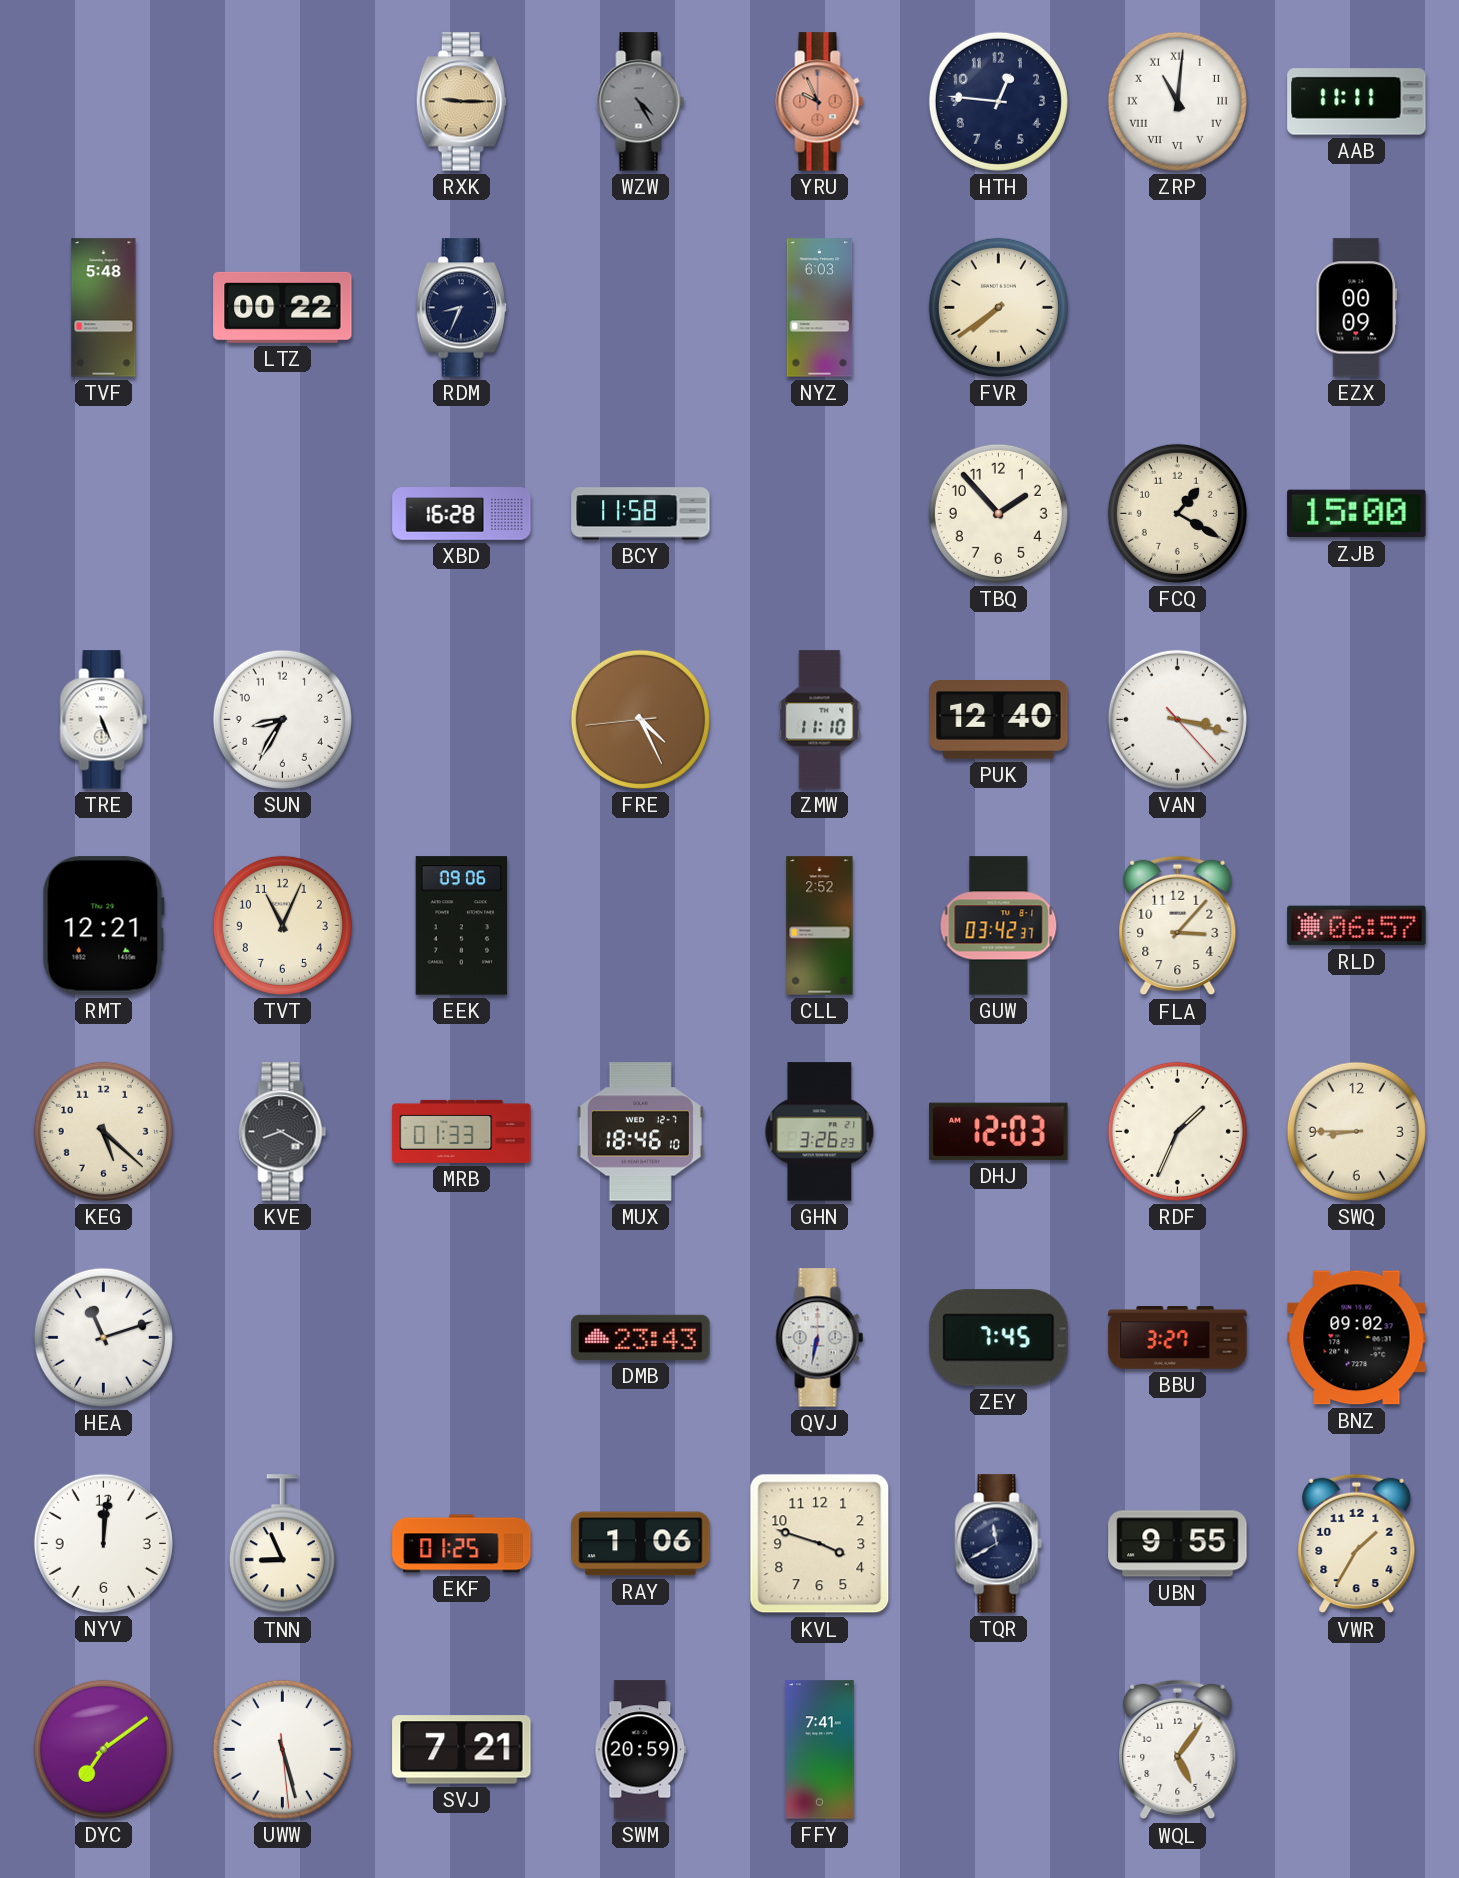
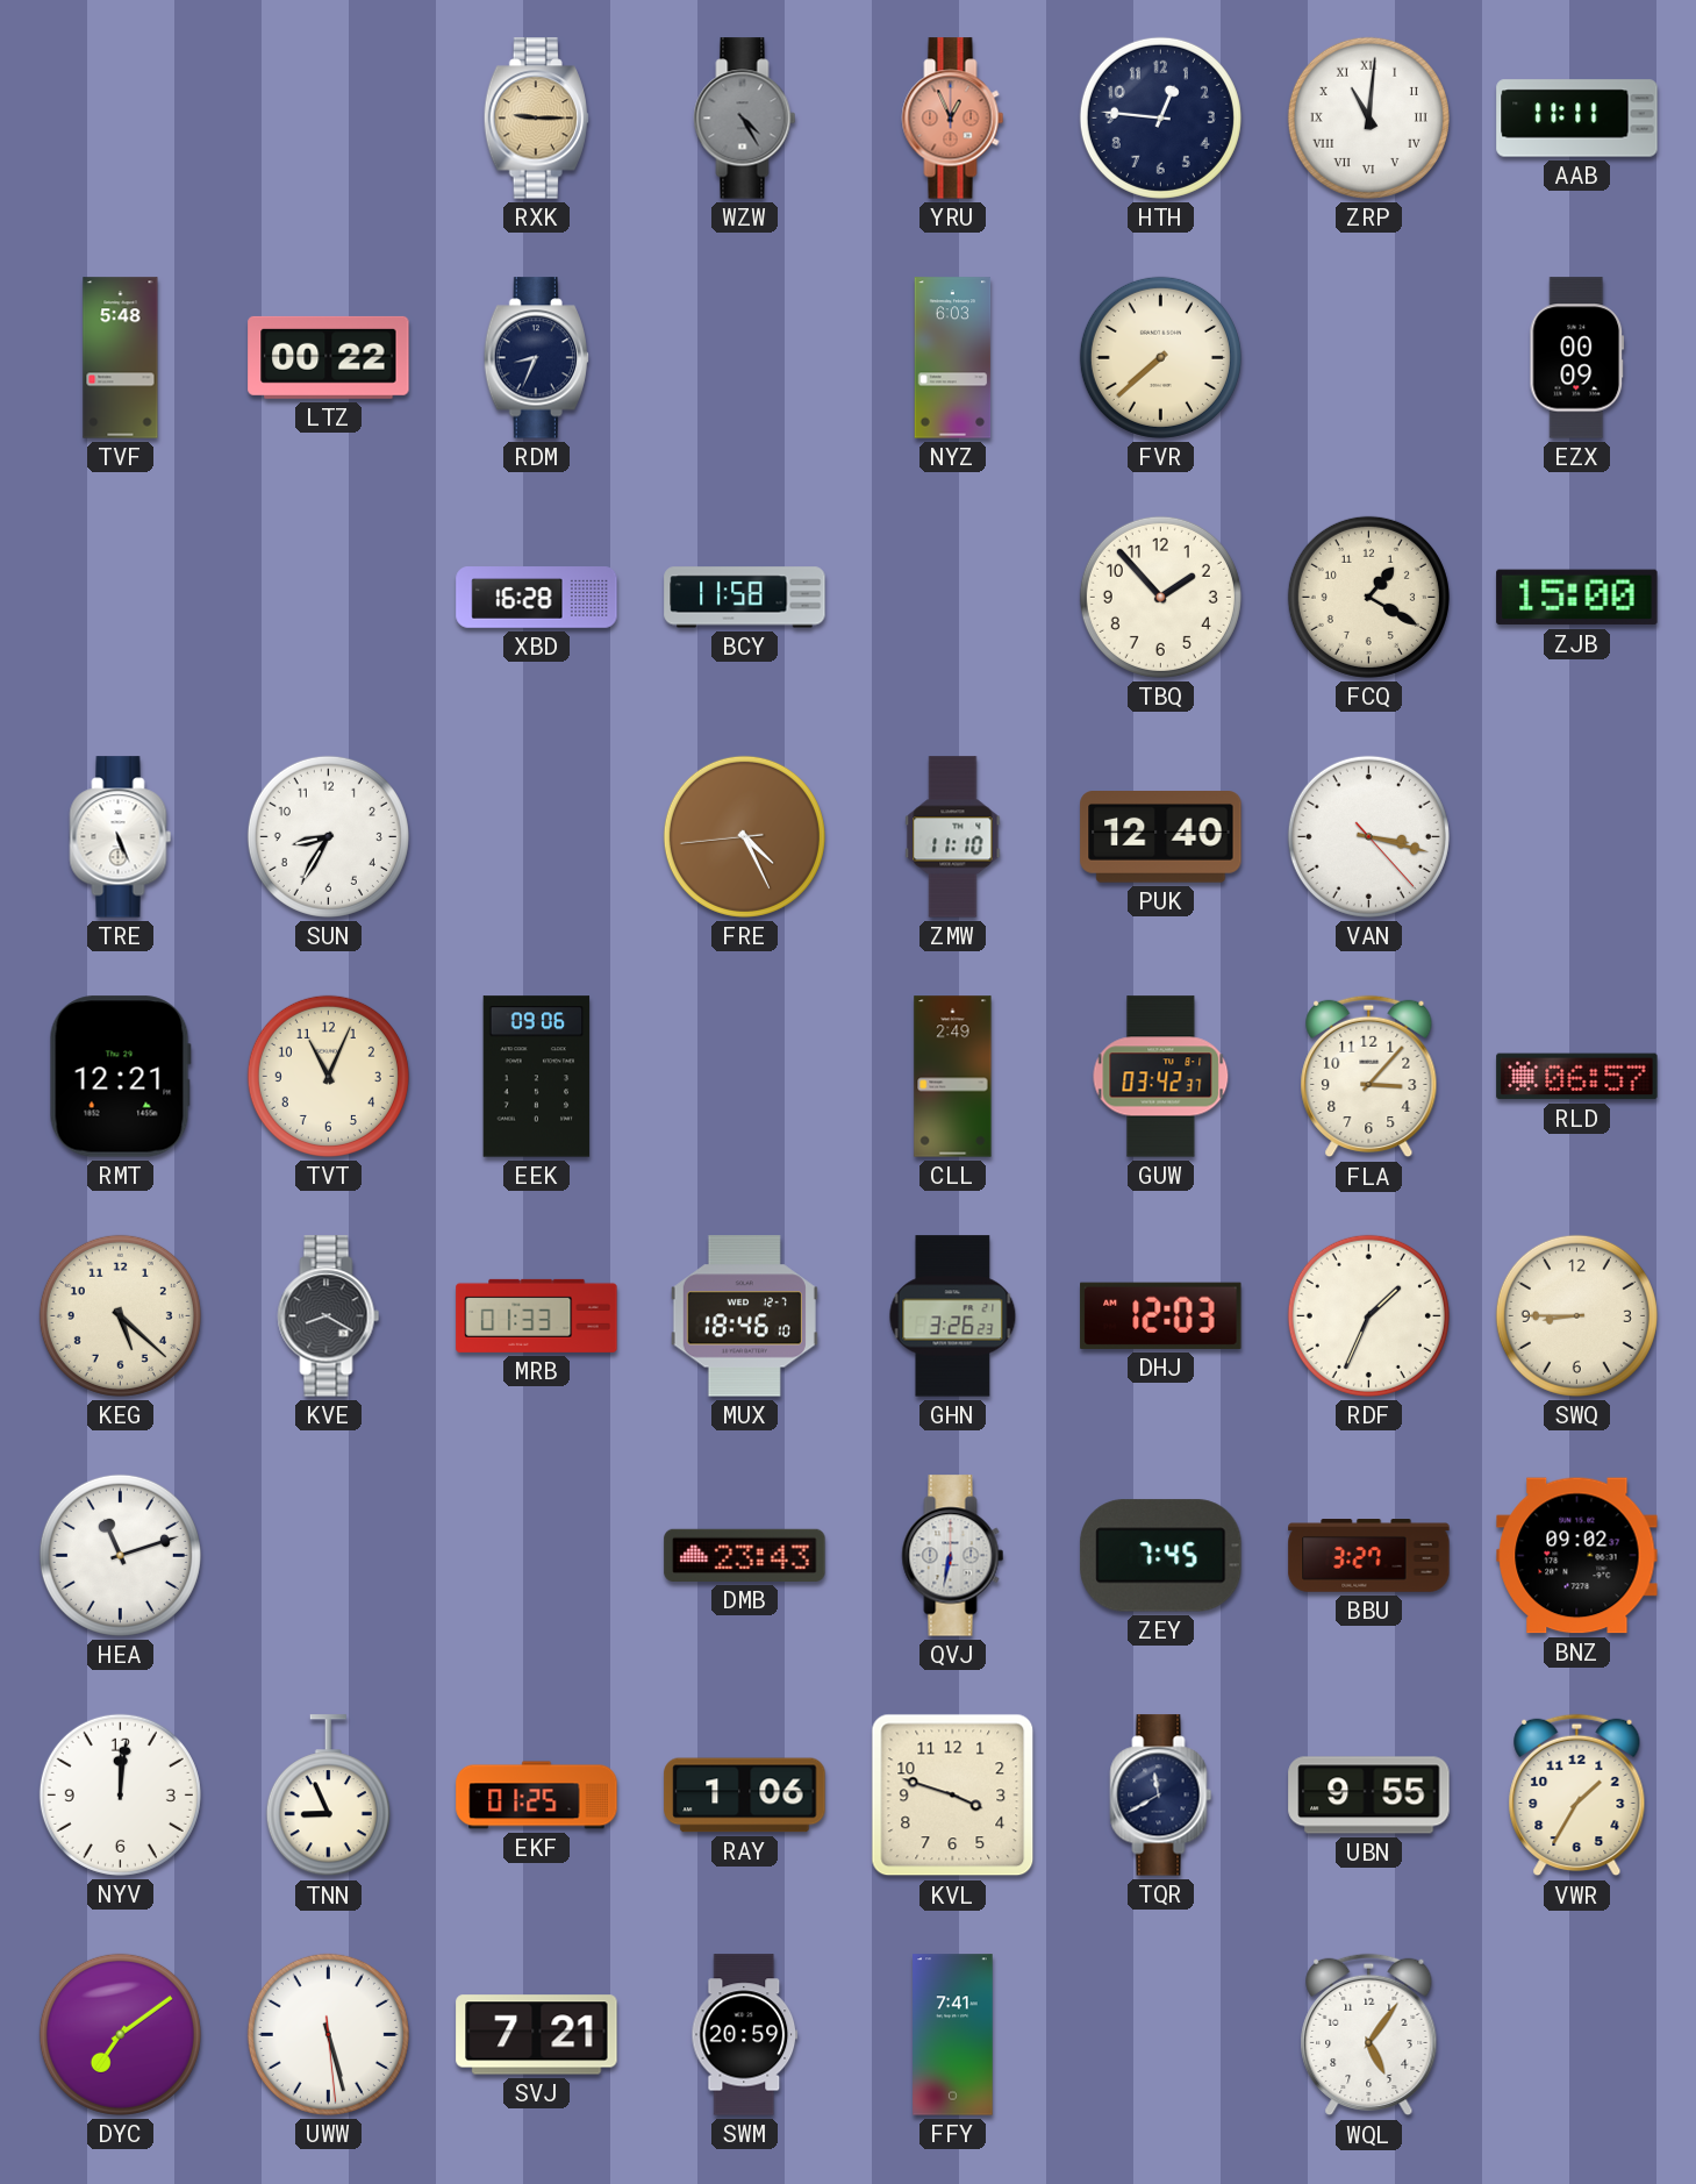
YRU: 9:56 -> 12:56 (953, 119)
FVR: 7:39 -> 7:38 (1160, 357)
CLL: 2:52 -> 2:49 (953, 1077)
